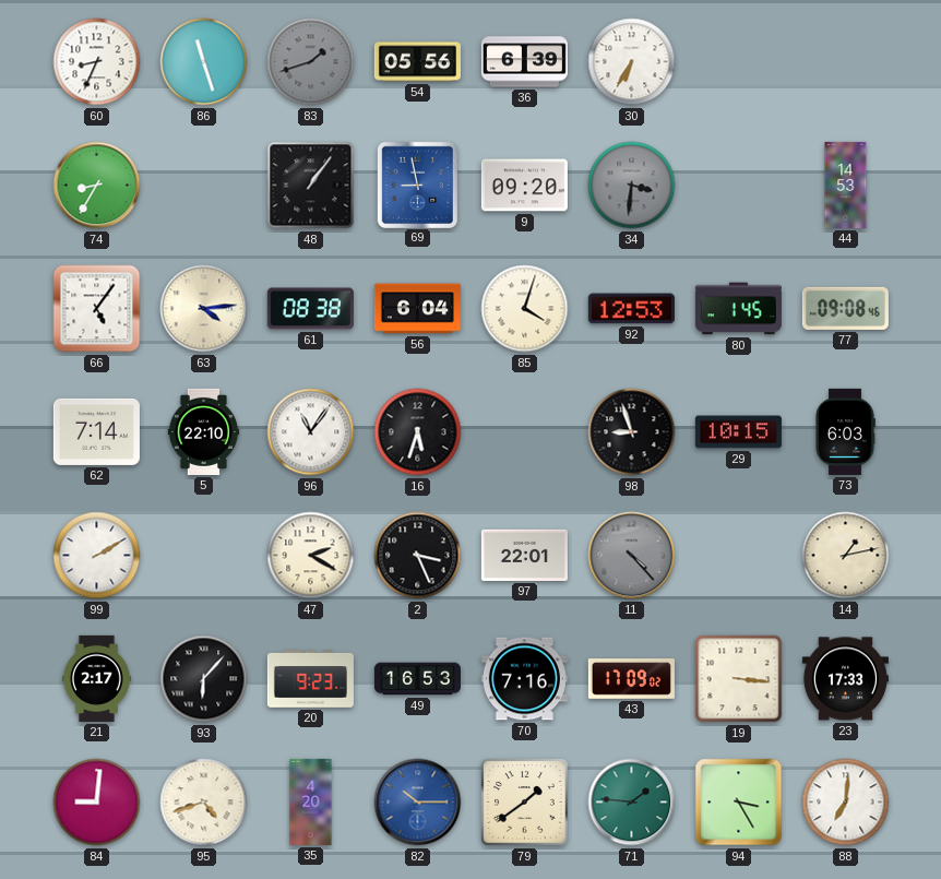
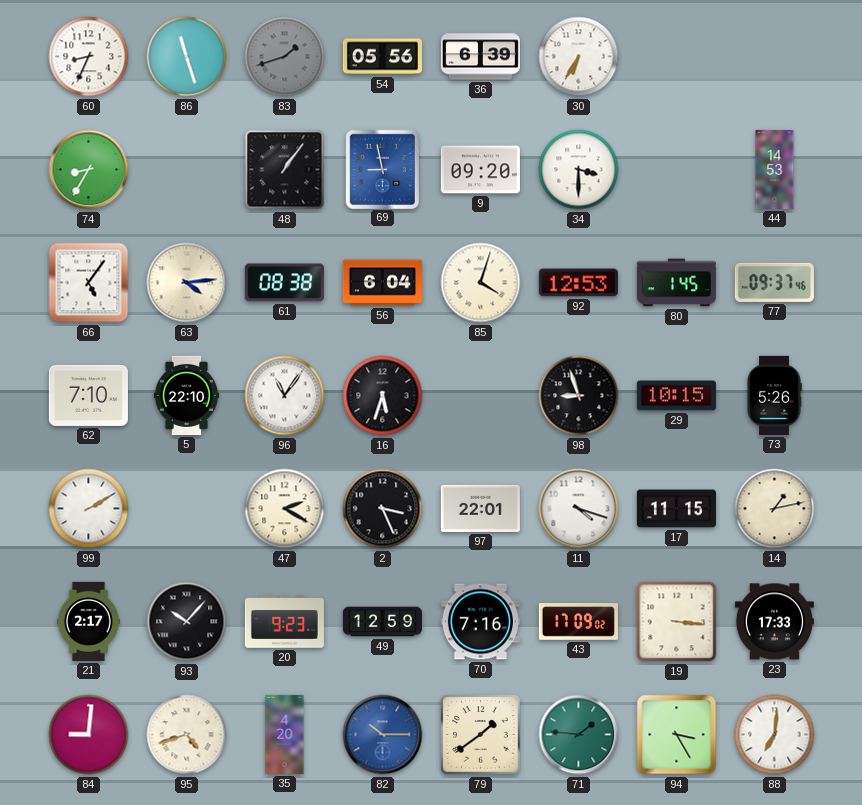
34: 3:31 -> 3:30 (579, 170)
34 dial: grey -> white (579, 170)
77: 09:08 -> 09:37 (774, 282)
62: 7:14 -> 7:10 (88, 395)
73: 6:03 -> 5:26 (774, 395)
11: 4:23 -> 4:18 (579, 509)
11 dial: grey -> white (579, 509)
17: none -> 11:15 (676, 509)
93: 6:07 -> 10:07 (187, 622)
49: 16:53 -> 12:59 (382, 622)
